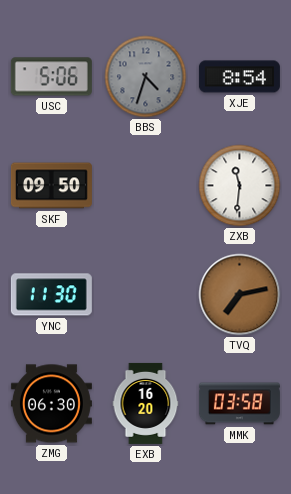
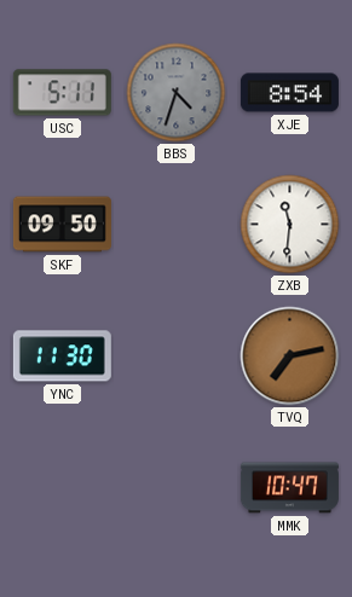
USC: 5:06 -> 5:11 (62, 93)
ZMG: 06:30 -> none (51, 404)
EXB: 16:20 -> none (146, 403)
MMK: 03:58 -> 10:47 (289, 488)
